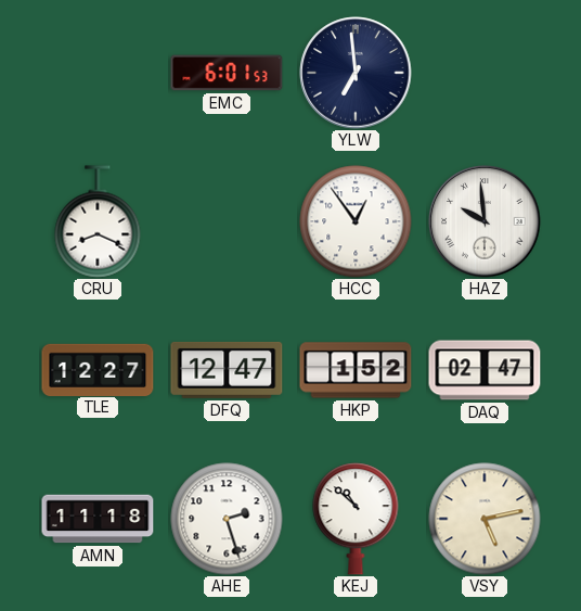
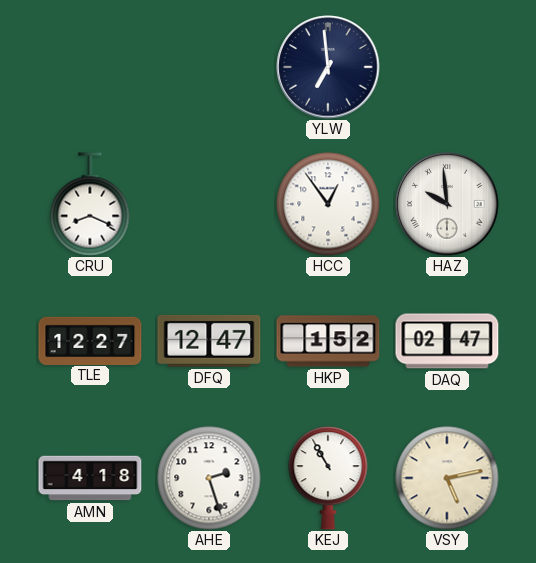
EMC: 6:01 -> none (227, 73)
AMN: 11:18 -> 4:18 (90, 478)
KEJ: 10:52 -> 10:55 (328, 478)
